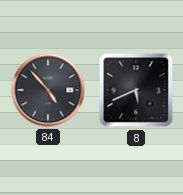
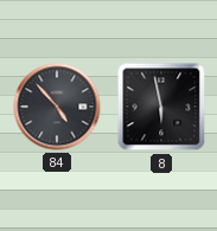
8: 5:41 -> 5:58 (161, 107)
